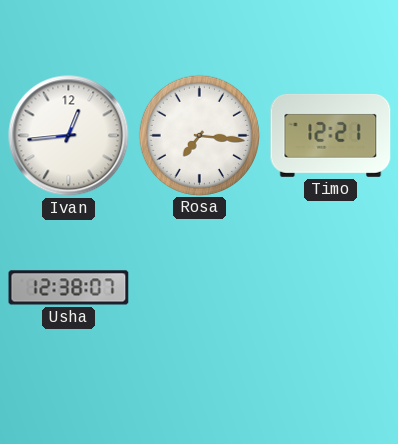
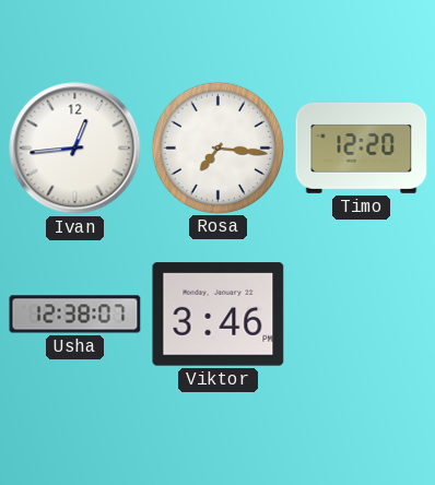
Timo: 12:21 -> 12:20 (362, 147)
Viktor: none -> 3:46 (219, 315)
